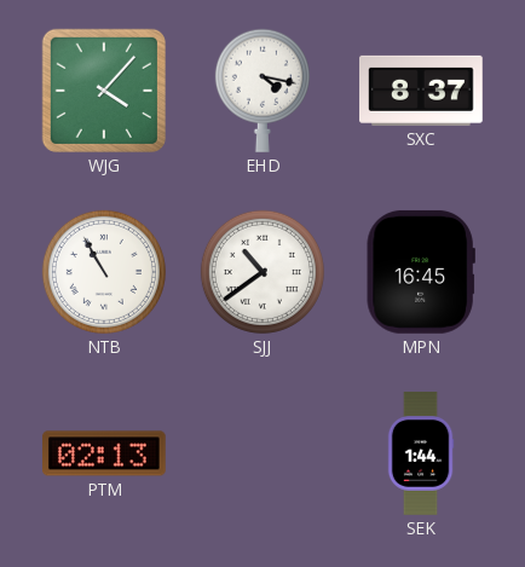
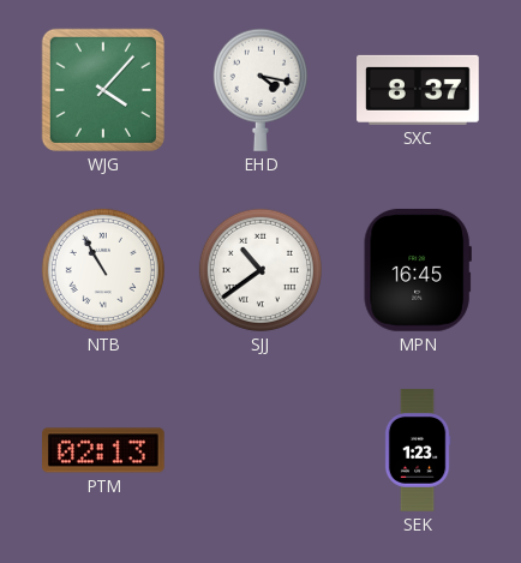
SEK: 1:44 -> 1:23 (418, 450)
